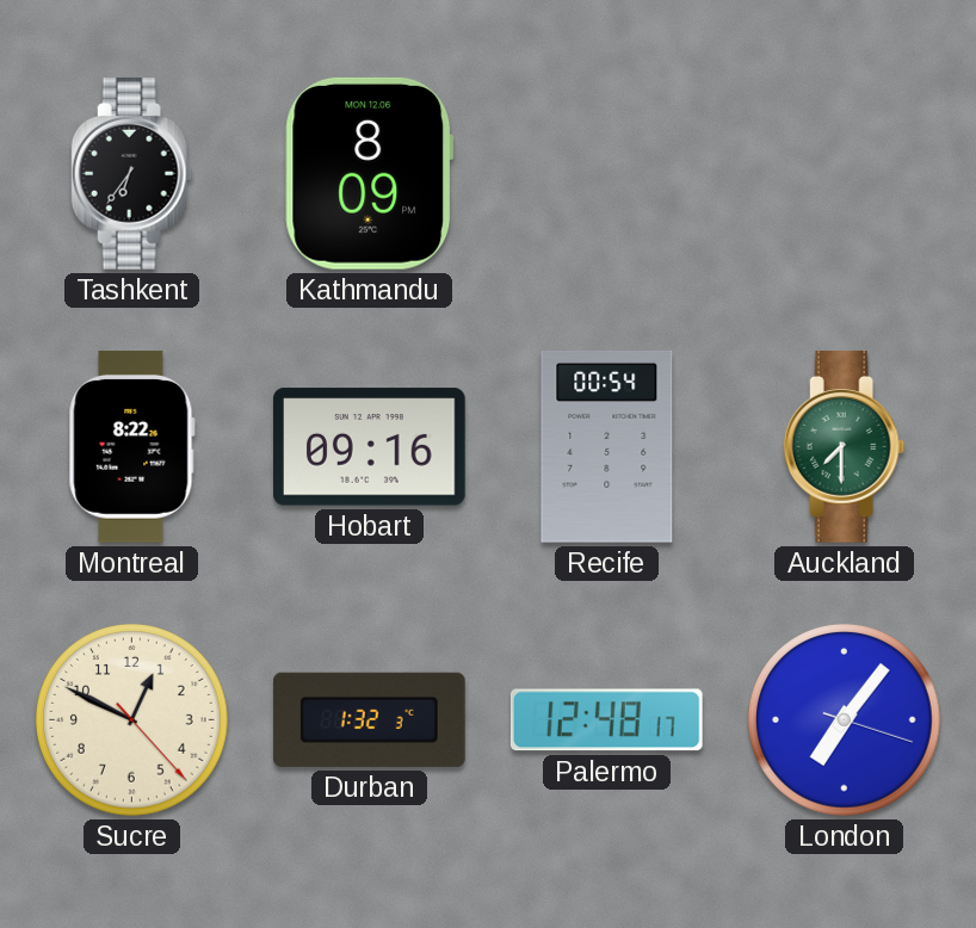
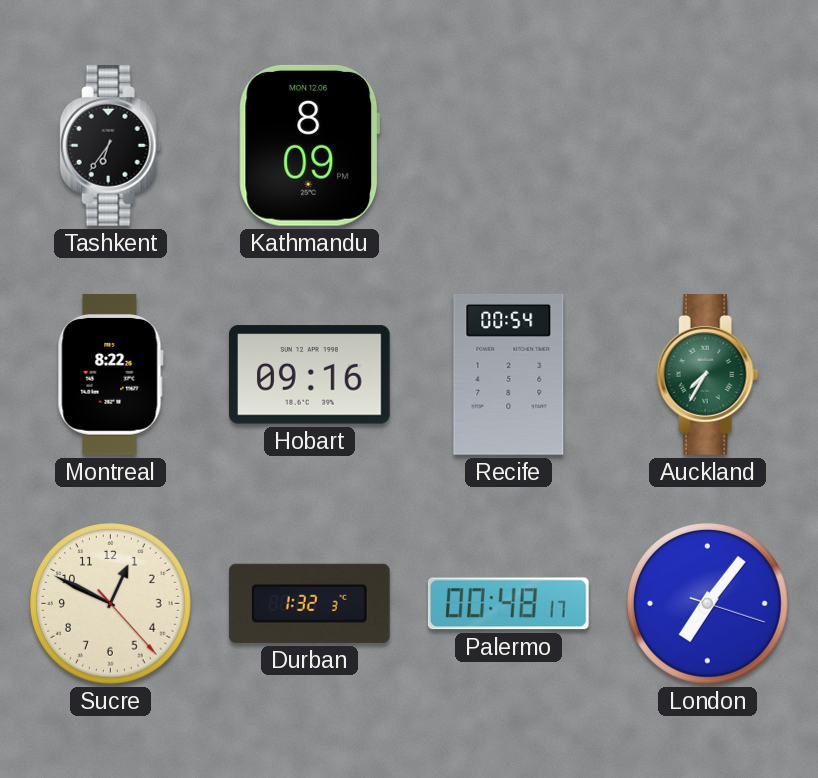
Auckland: 7:30 -> 7:35 (708, 375)
Palermo: 12:48 -> 00:48 (508, 604)
